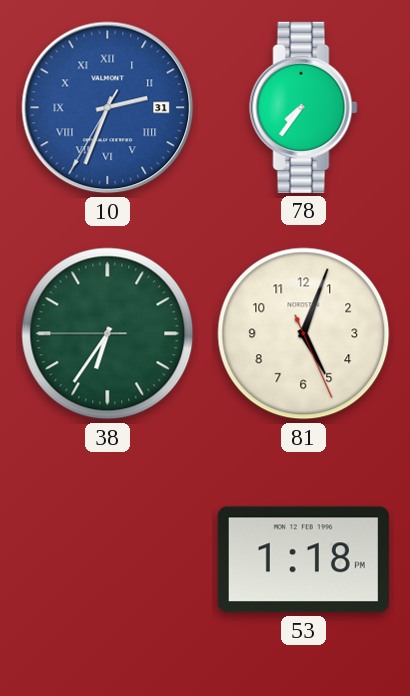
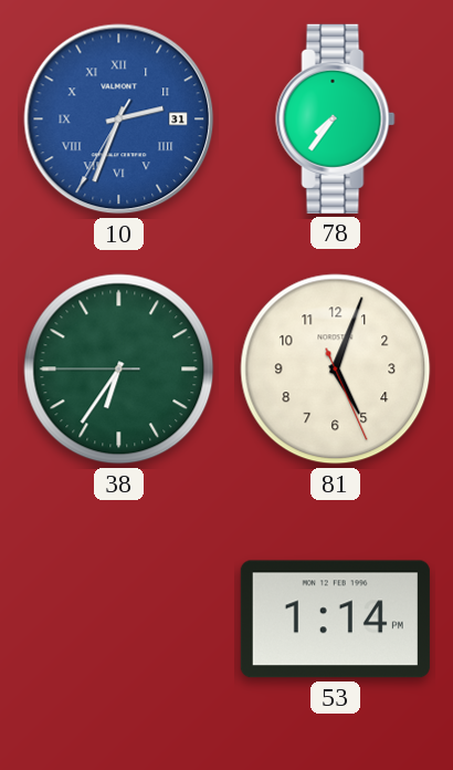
53: 1:18 -> 1:14 (335, 620)
